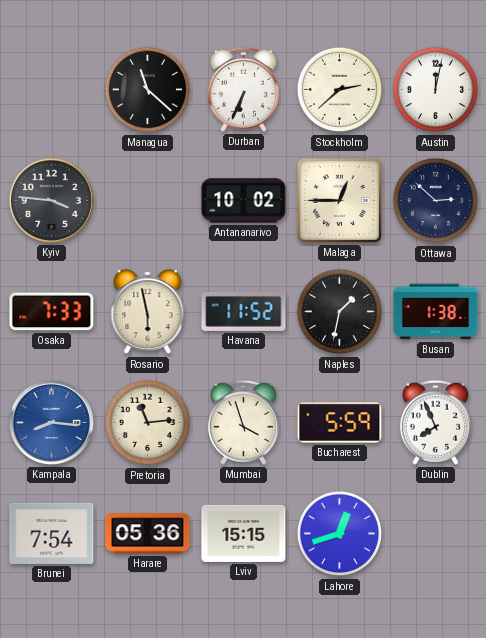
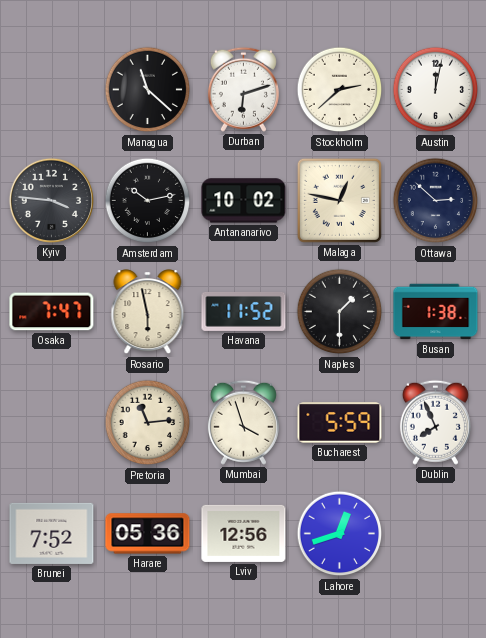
Durban: 6:34 -> 6:12 (243, 89)
Amsterdam: none -> 10:13 (148, 201)
Malaga: 12:45 -> 12:47 (339, 200)
Osaka: 7:33 -> 7:47 (52, 312)
Naples: 1:32 -> 1:30 (340, 312)
Kampala: 8:16 -> none (51, 422)
Brunei: 7:54 -> 7:52 (52, 533)
Lviv: 15:15 -> 12:56 (244, 533)
